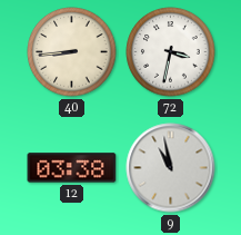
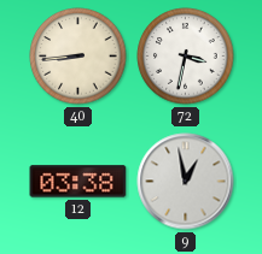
9: 10:58 -> 12:58 (186, 182)
